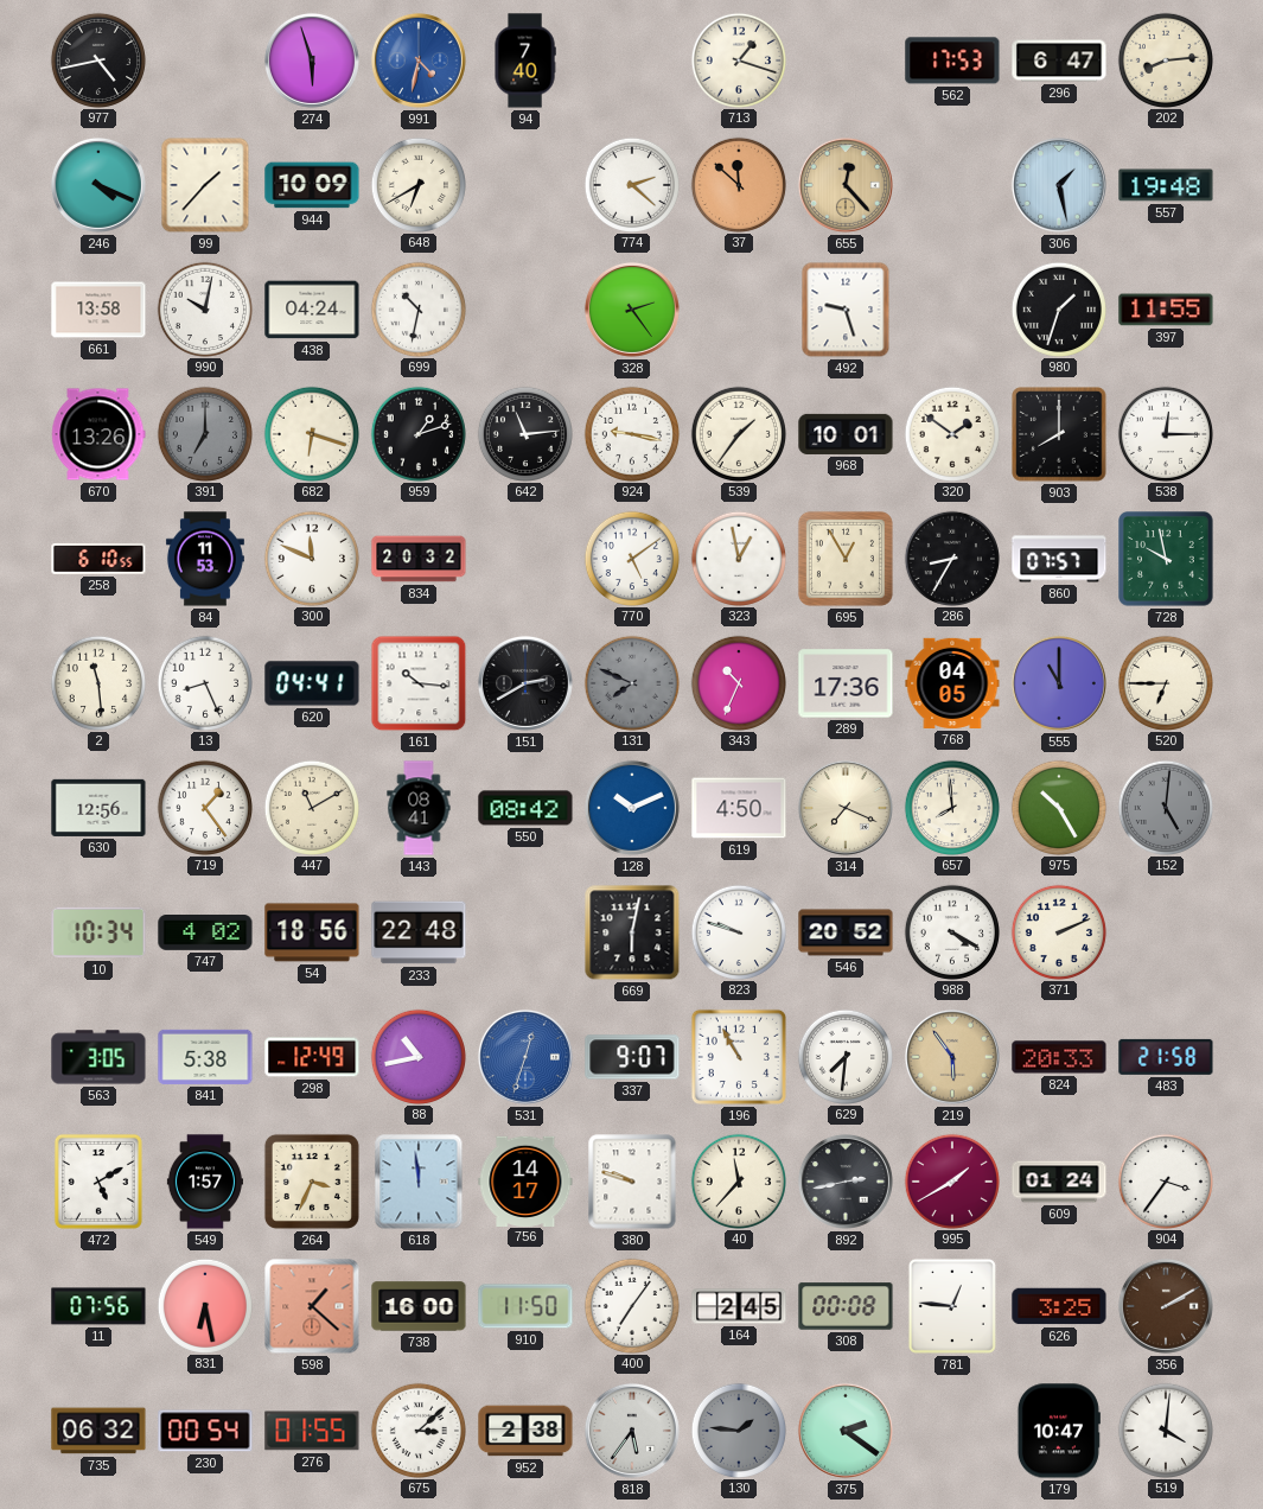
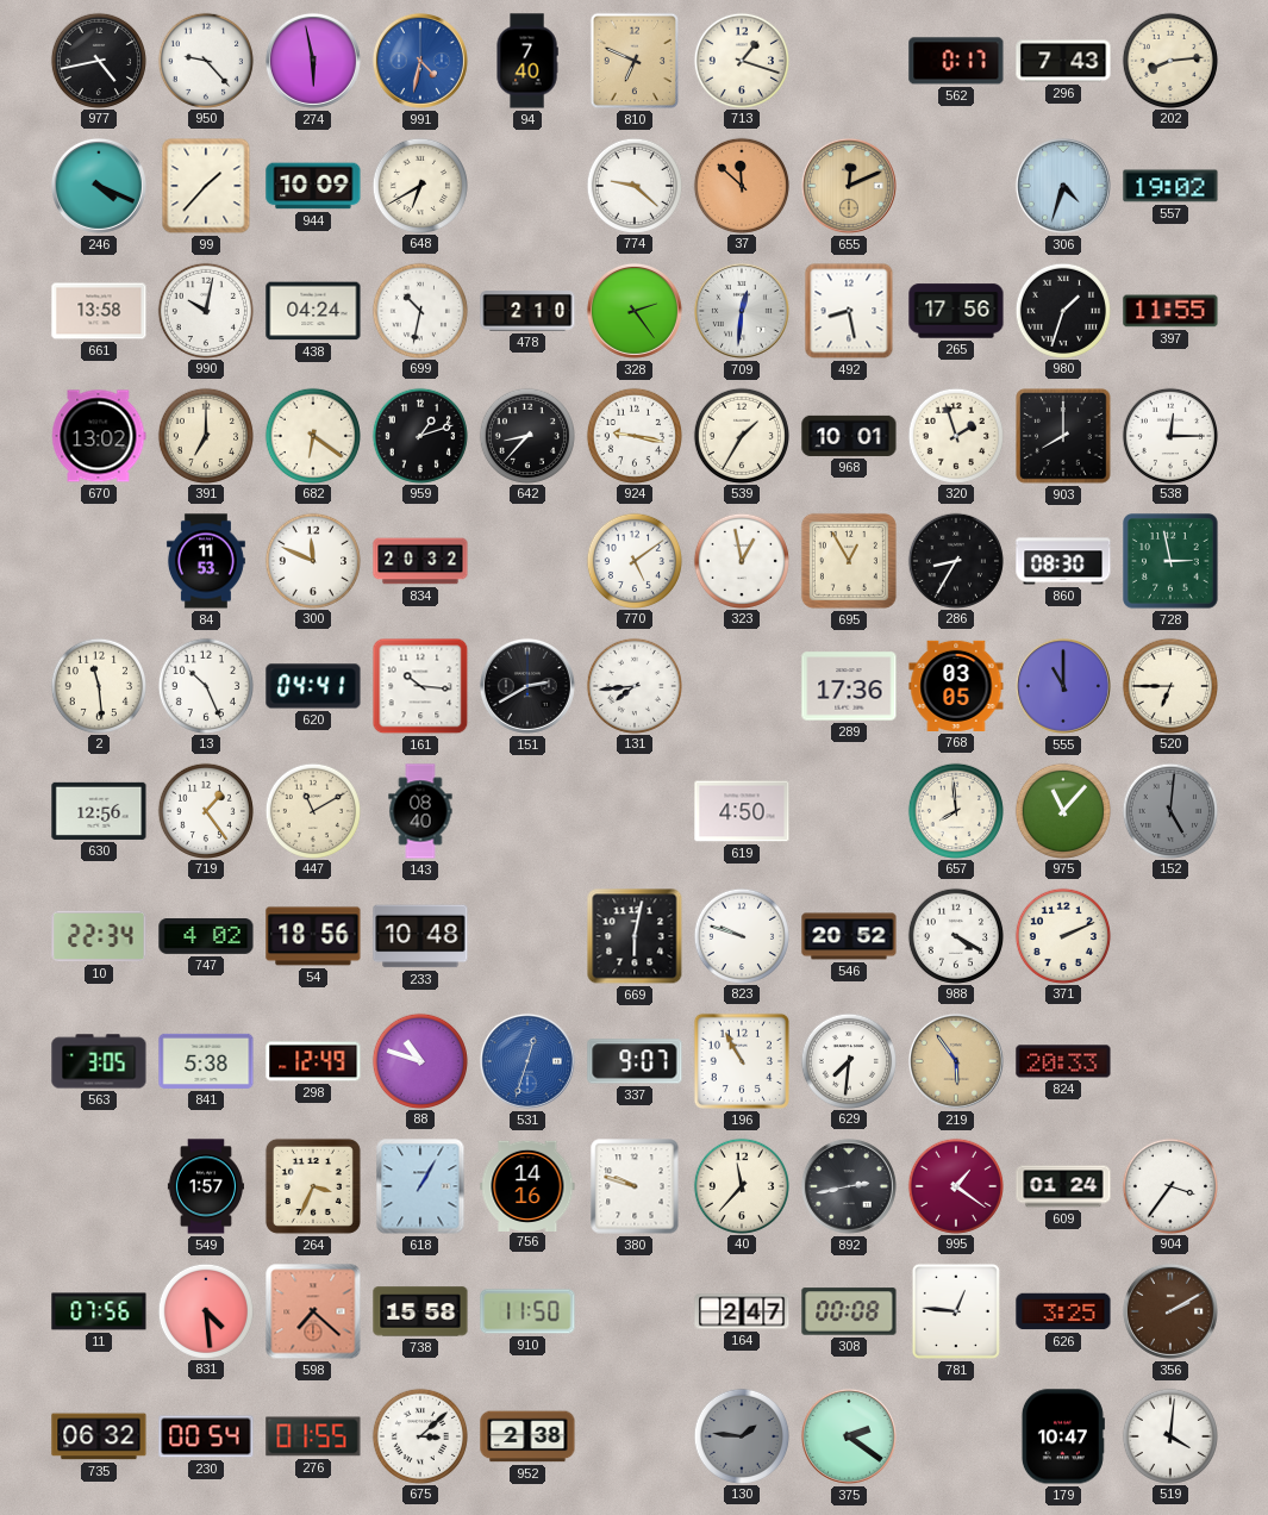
950: none -> 9:23 (205, 60)
274: 5:57 -> 5:58 (313, 61)
810: none -> 6:49 (635, 61)
562: 17:53 -> 0:17 (956, 61)
296: 6:47 -> 7:43 (1063, 61)
774: 2:22 -> 9:22 (633, 185)
655: 12:23 -> 12:11 (849, 186)
306: 1:28 -> 4:33 (1063, 186)
557: 19:48 -> 19:02 (1170, 186)
478: none -> 2:10 (527, 311)
709: none -> 12:31 (742, 311)
492: 9:27 -> 8:28 (849, 311)
265: none -> 17:56 (956, 311)
670: 13:26 -> 13:02 (99, 436)
391 dial: grey -> cream (205, 435)
682: 6:18 -> 6:21 (312, 435)
642: 11:14 -> 8:37 (526, 435)
539: 1:36 -> 1:35 (741, 435)
320: 1:51 -> 1:57 (955, 435)
258: 6:10 -> none (98, 559)
860: 07:57 -> 08:30 (1063, 561)
728: 9:58 -> 2:58 (1170, 561)
13: 8:26 -> 10:26 (205, 685)
131: 7:49 -> 7:44 (633, 685)
131 dial: grey -> white (633, 685)
343: 10:34 -> none (738, 682)
768: 04:05 -> 03:05 (956, 686)
143: 08:41 -> 08:40 (420, 811)
550: 08:42 -> none (525, 808)
128: 10:11 -> none (632, 808)
314: 7:19 -> none (846, 808)
975: 10:25 -> 11:07 (1062, 810)
10: 10:34 -> 22:34 (99, 936)
233: 22:48 -> 10:48 (420, 936)
88: 10:43 -> 10:48 (419, 1060)
483: 21:58 -> none (1166, 1057)
472: 5:10 -> none (98, 1182)
618: 11:59 -> 1:05 (420, 1186)
756: 14:17 -> 14:16 (527, 1185)
995: 1:40 -> 1:21 (955, 1185)
831: 6:28 -> 4:29 (205, 1310)
598: 1:22 -> 7:22 (313, 1311)
738: 16:00 -> 15:58 (420, 1311)
400: 7:06 -> none (631, 1305)
164: 2:45 -> 2:47 (742, 1311)
818: 5:36 -> none (632, 1431)
